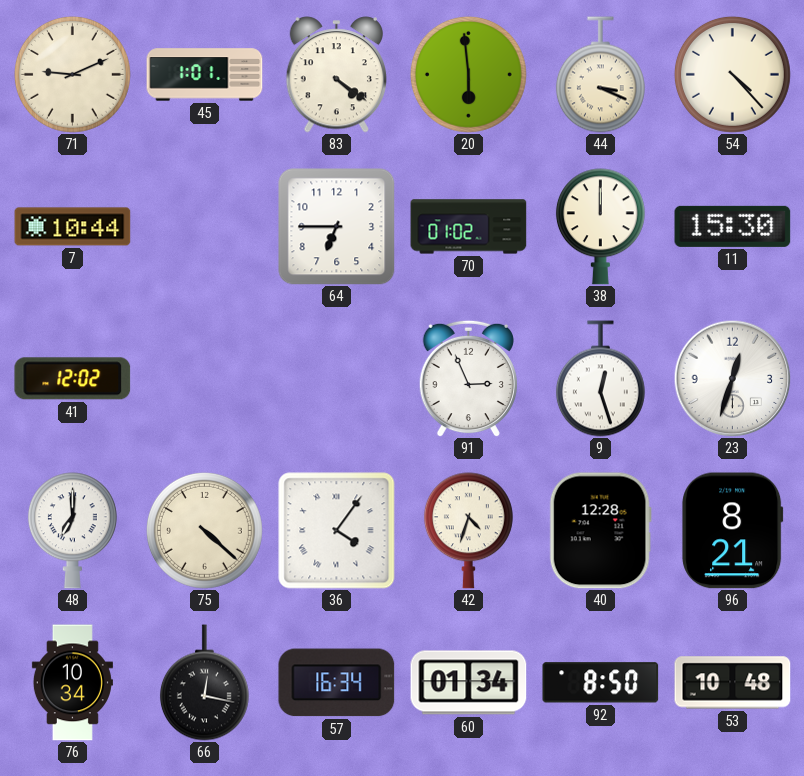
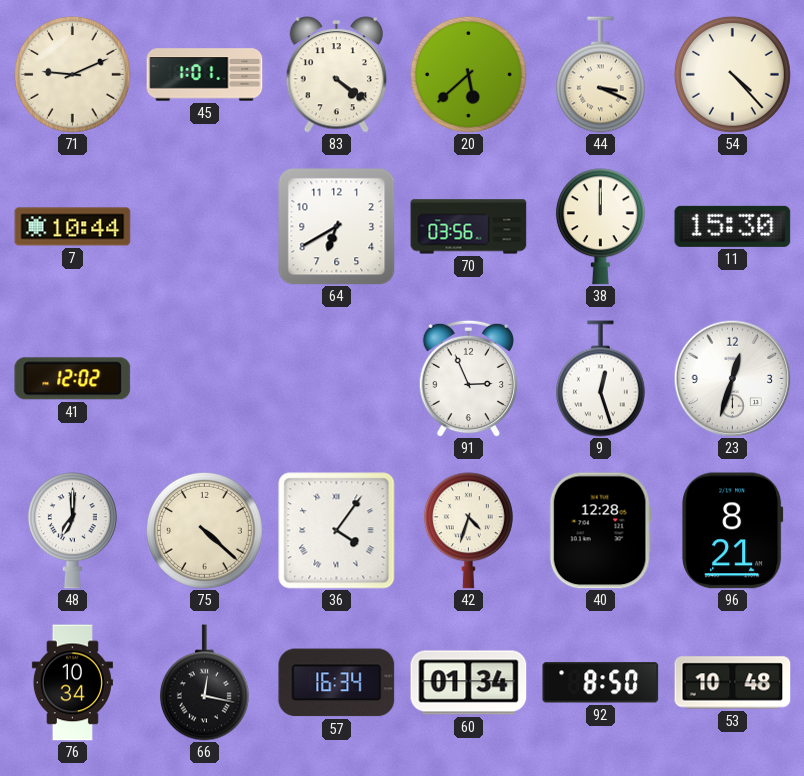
20: 5:59 -> 5:38 (468, 74)
64: 6:45 -> 6:40 (337, 227)
70: 01:02 -> 03:56 (469, 227)
